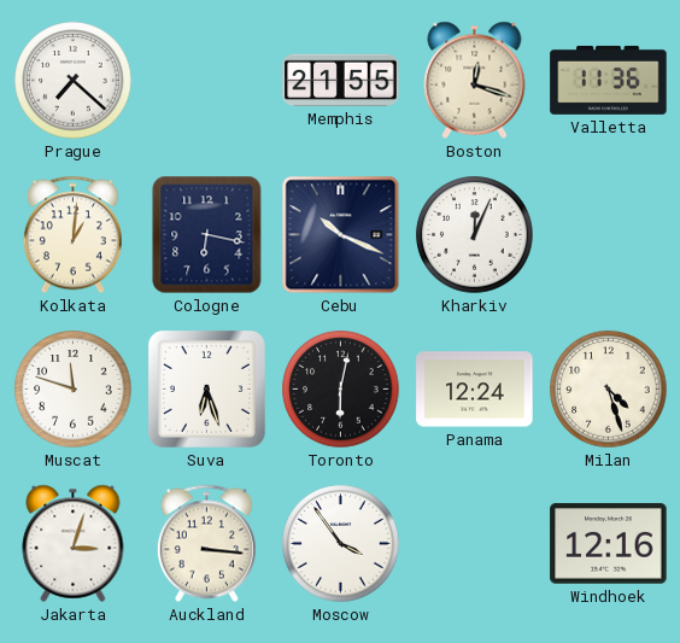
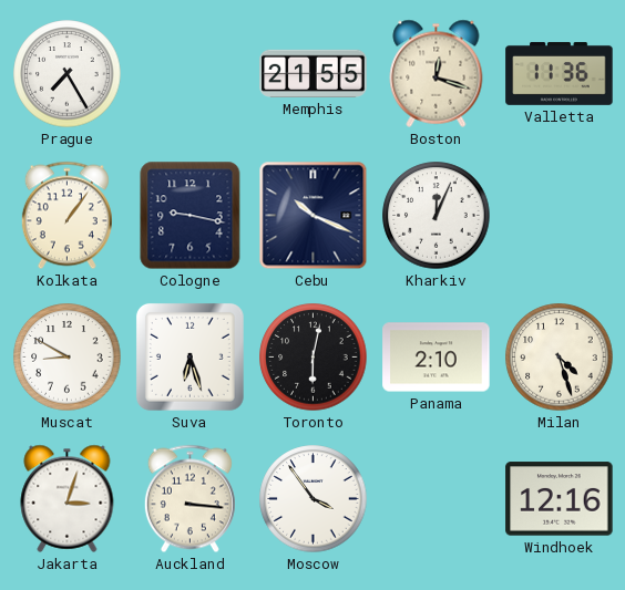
Prague: 7:22 -> 7:25 (68, 74)
Kolkata: 1:01 -> 1:06 (66, 216)
Cologne: 6:17 -> 9:17 (191, 216)
Muscat: 11:48 -> 8:50 (68, 358)
Panama: 12:24 -> 2:10 (437, 358)
